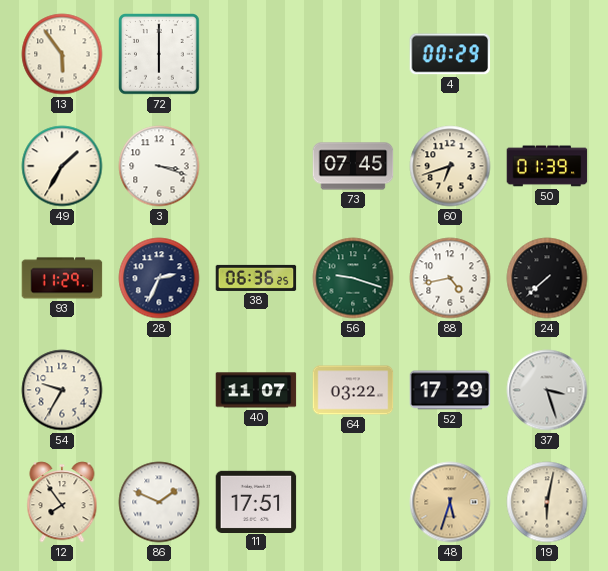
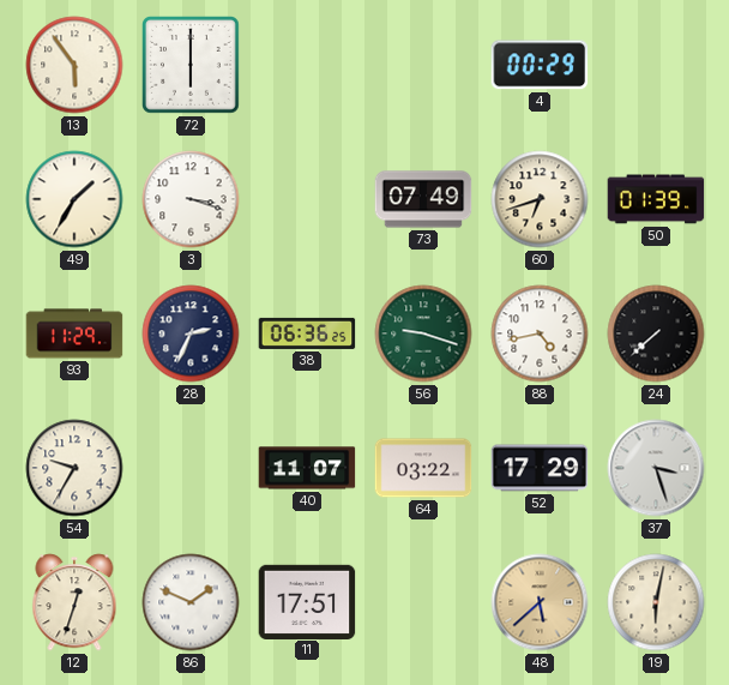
73: 07:45 -> 07:49 (423, 199)
12: 7:54 -> 12:33 (74, 602)
48: 5:33 -> 5:38 (540, 602)
